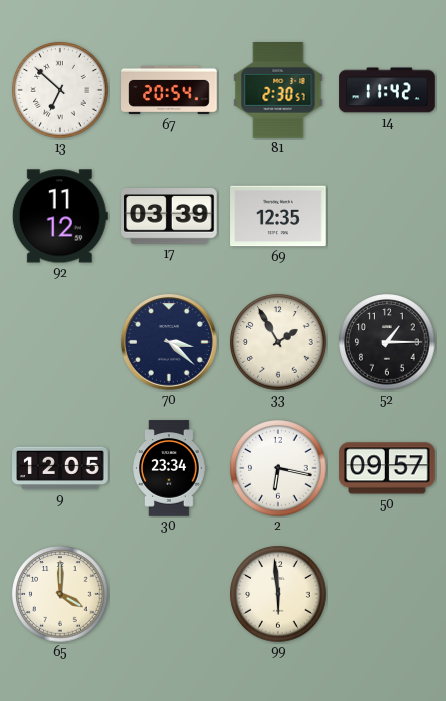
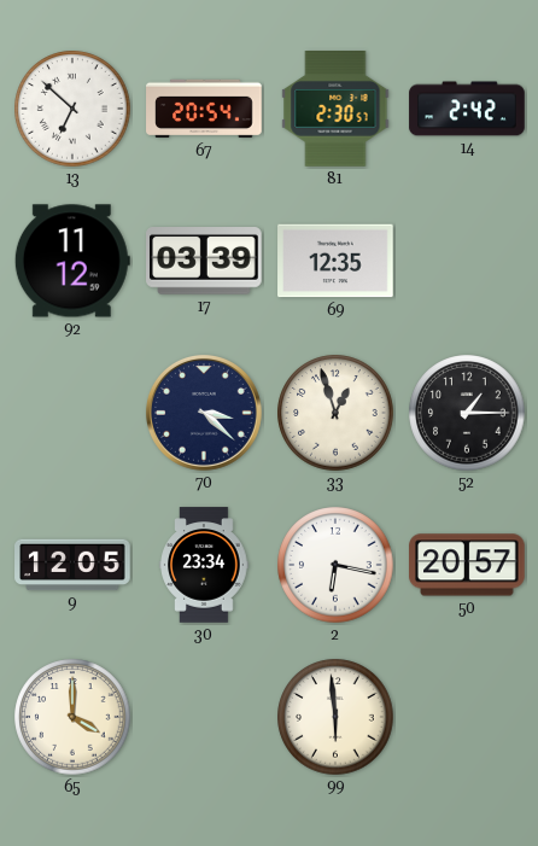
14: 11:42 -> 2:42 (467, 109)
33: 1:55 -> 12:57 (335, 413)
50: 09:57 -> 20:57 (467, 565)
